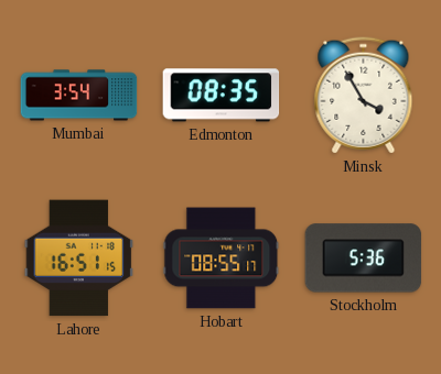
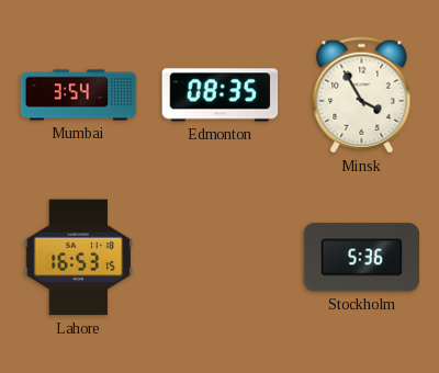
Lahore: 16:51 -> 16:53 (79, 258)
Hobart: 08:55 -> none (222, 258)
